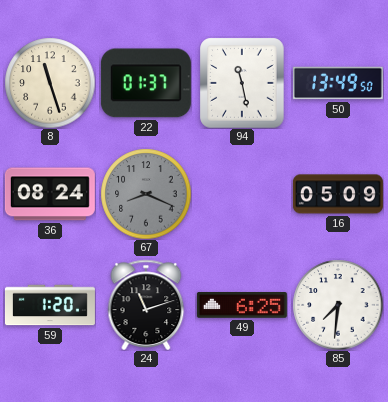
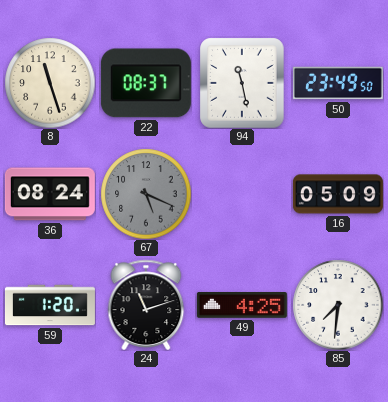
22: 01:37 -> 08:37 (146, 83)
50: 13:49 -> 23:49 (338, 83)
67: 8:19 -> 5:19 (146, 194)
49: 6:25 -> 4:25 (242, 306)
